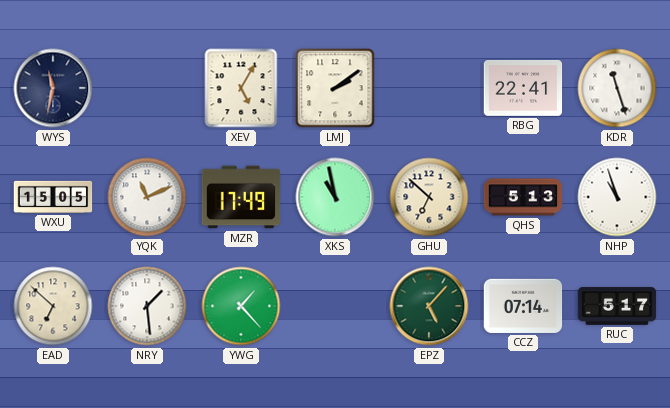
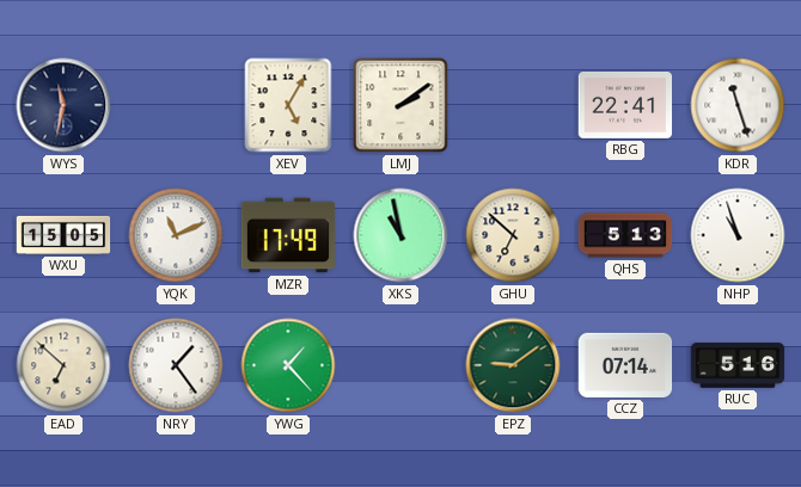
NRY: 1:29 -> 1:24 (176, 365)
EPZ: 5:07 -> 9:09 (513, 365)
RUC: 5:17 -> 5:16 (738, 365)
